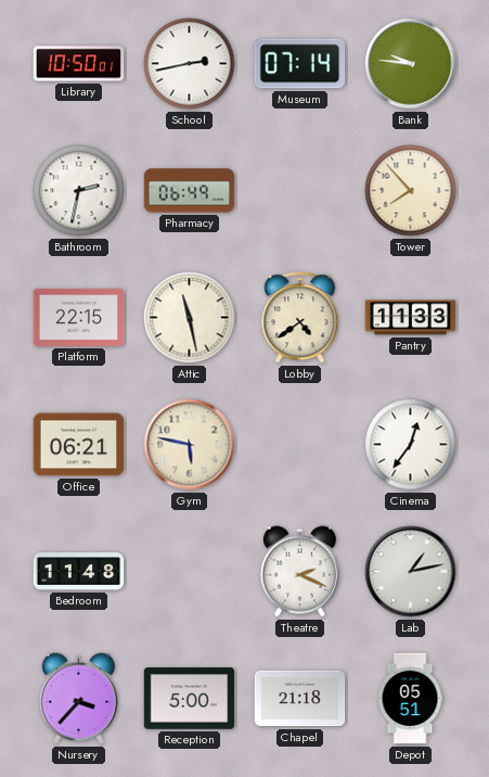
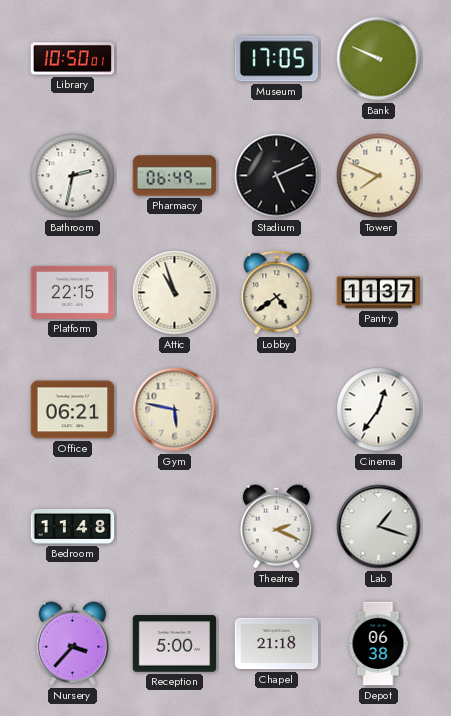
School: 2:43 -> none (190, 64)
Museum: 07:14 -> 17:05 (277, 59)
Bank: 9:46 -> 9:49 (379, 59)
Stadium: none -> 5:11 (277, 176)
Tower: 7:53 -> 7:49 (379, 176)
Attic: 11:28 -> 10:57 (175, 293)
Pantry: 11:33 -> 11:37 (379, 293)
Lab: 1:13 -> 1:18 (379, 527)
Depot: 05:51 -> 06:38 (378, 644)
